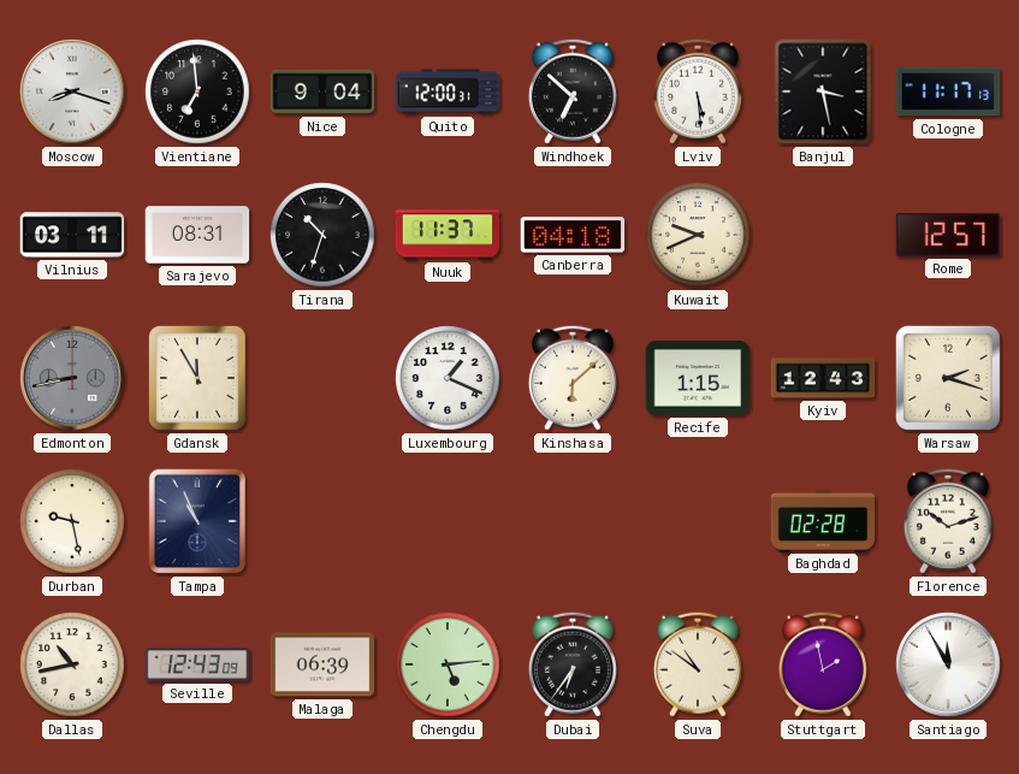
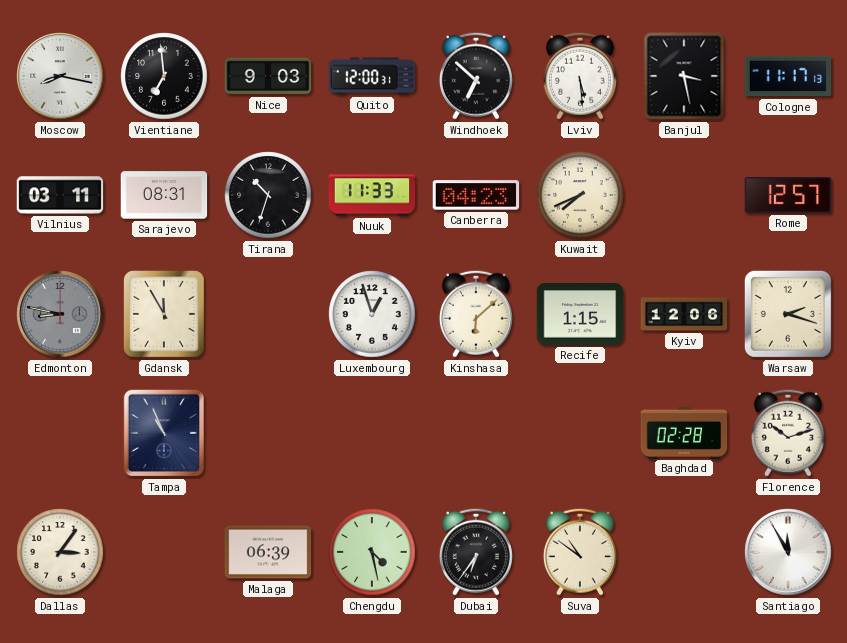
Moscow: 8:18 -> 8:17 (60, 76)
Nice: 9:04 -> 9:03 (268, 76)
Nuuk: 11:37 -> 11:33 (372, 195)
Canberra: 04:18 -> 04:23 (476, 195)
Kuwait: 9:41 -> 7:41 (580, 195)
Edmonton: 8:43 -> 8:47 (60, 314)
Luxembourg: 1:19 -> 12:57 (372, 314)
Kyiv: 12:43 -> 12:06 (684, 314)
Durban: 9:28 -> none (72, 521)
Dallas: 10:43 -> 3:06 (60, 552)
Seville: 12:43 -> none (197, 664)
Chengdu: 5:14 -> 4:28 (372, 552)
Stuttgart: 1:58 -> none (823, 664)
